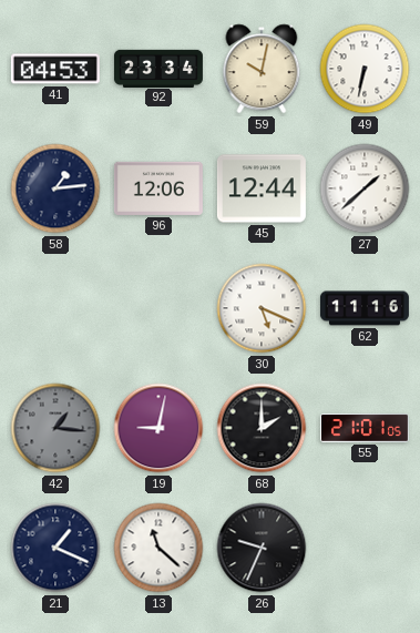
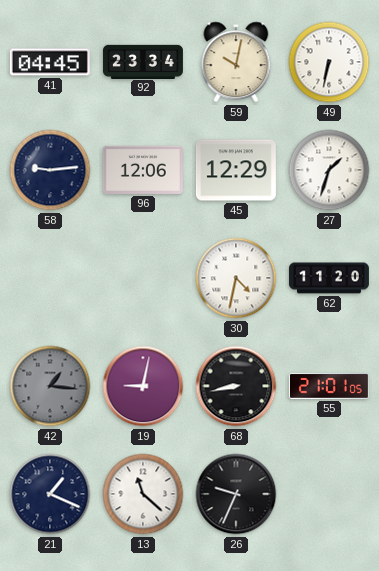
41: 04:53 -> 04:45 (50, 62)
58: 1:14 -> 9:14 (50, 170)
45: 12:44 -> 12:29 (236, 170)
27: 1:38 -> 1:33 (329, 170)
30: 5:19 -> 4:32 (236, 278)
62: 11:16 -> 11:20 (329, 278)
68: 2:00 -> 8:43 (236, 386)
